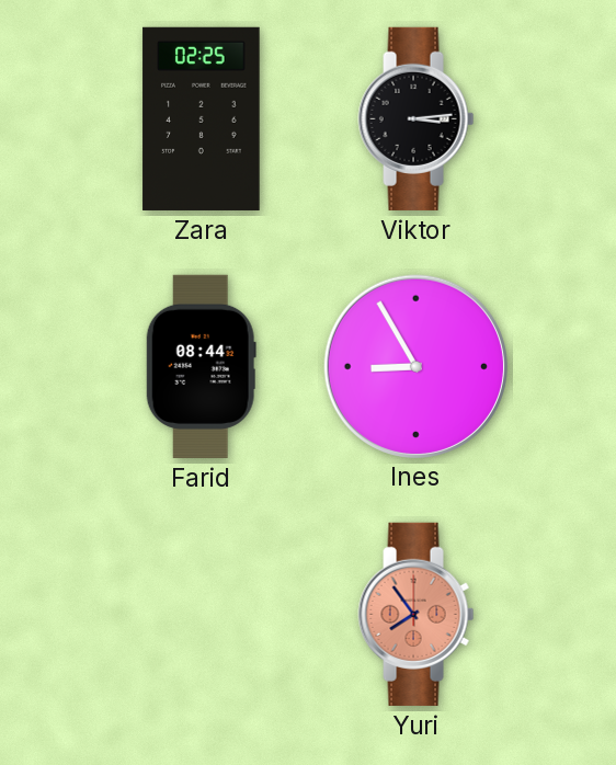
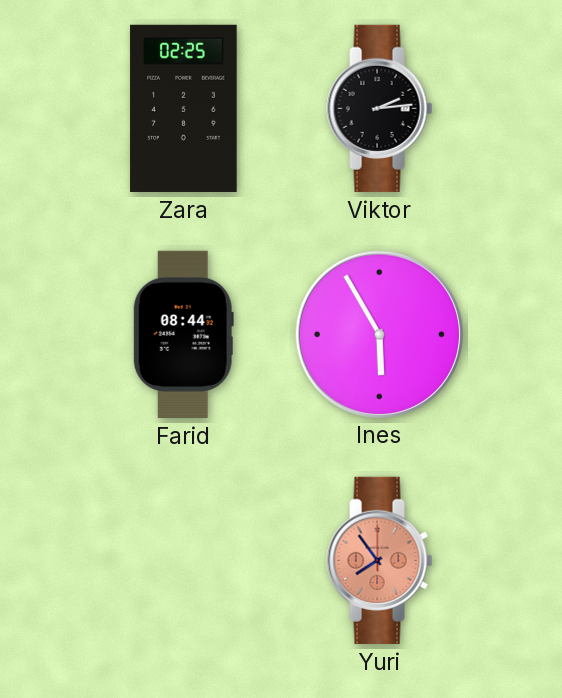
Viktor: 3:14 -> 2:14 (380, 108)
Ines: 8:55 -> 5:55 (379, 334)
